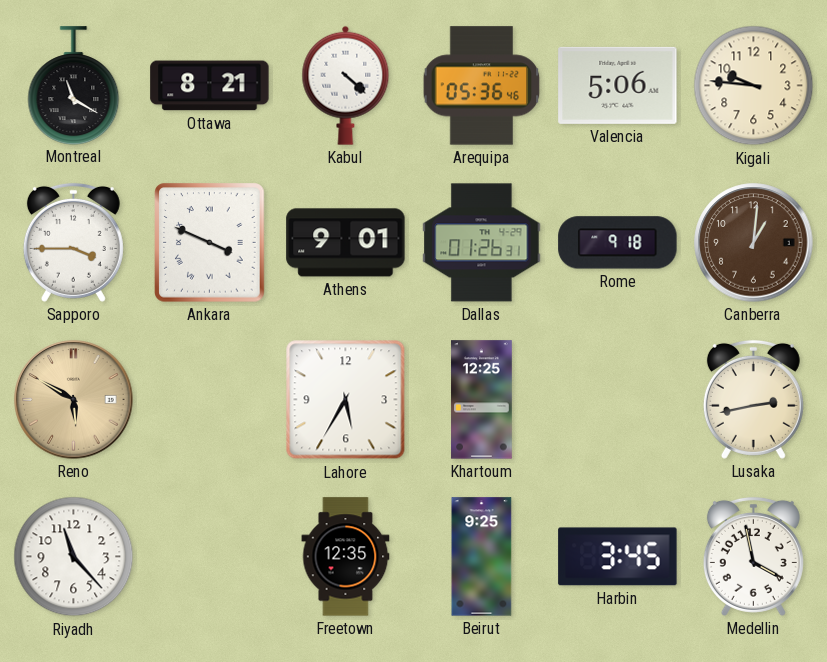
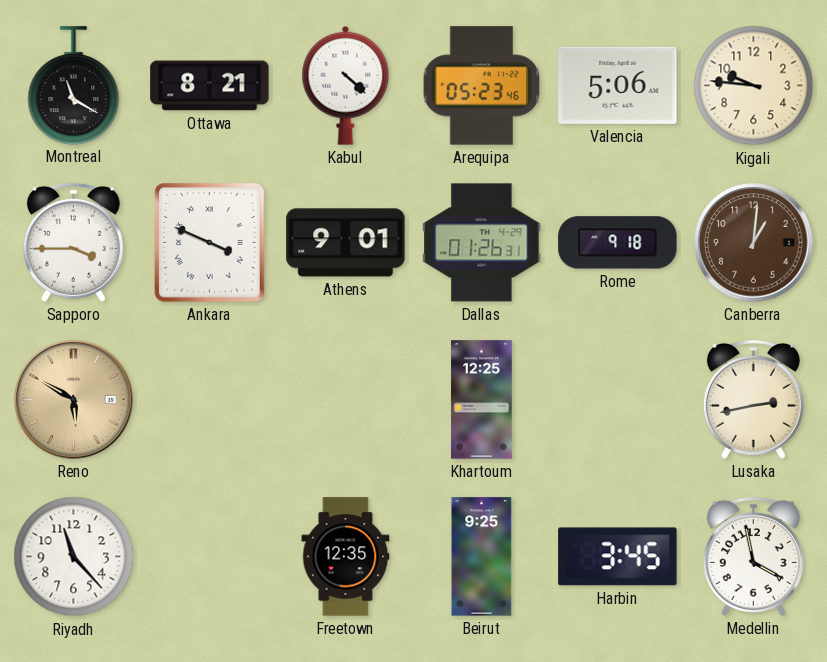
Arequipa: 05:36 -> 05:23 (482, 86)
Lahore: 5:35 -> none (346, 400)
